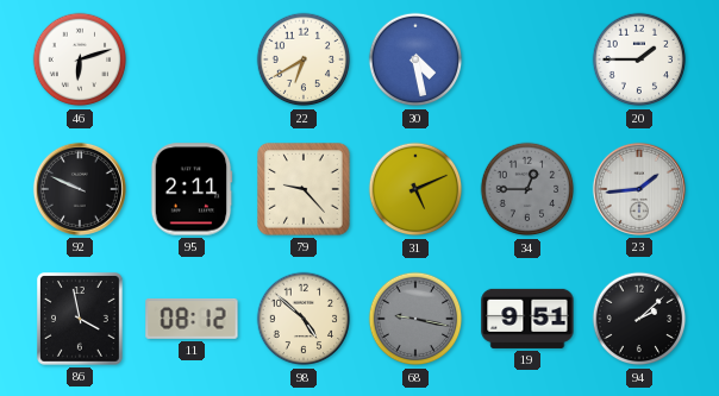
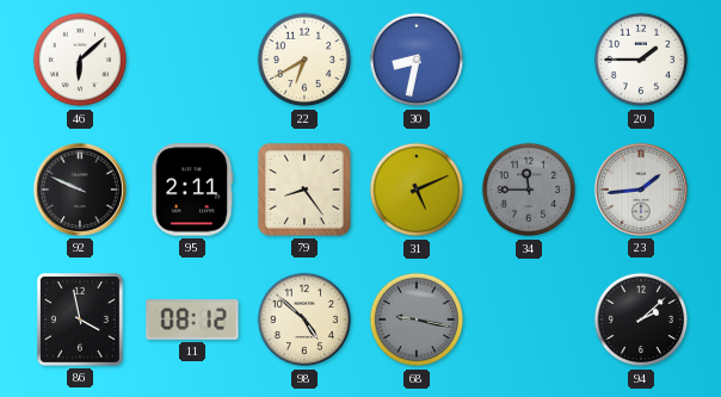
46: 6:12 -> 6:08 (80, 60)
30: 4:28 -> 8:32 (417, 60)
79: 9:23 -> 8:24 (304, 190)
34: 12:45 -> 11:45 (529, 190)
19: 9:51 -> none (527, 319)
